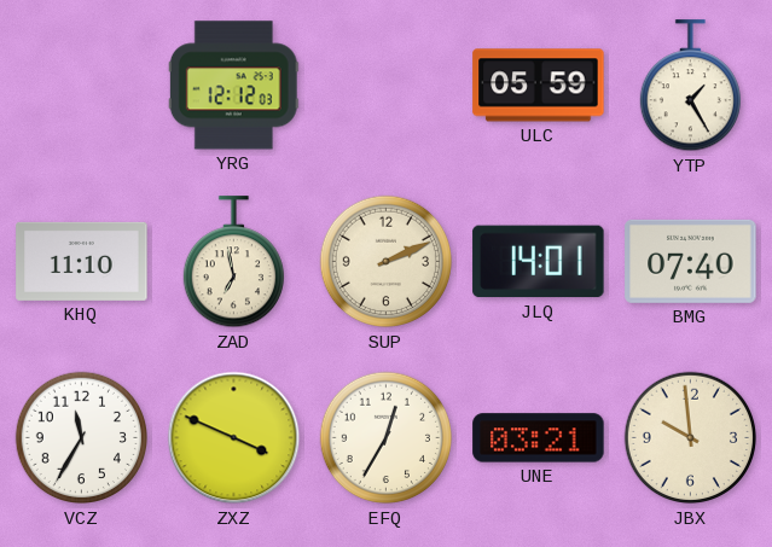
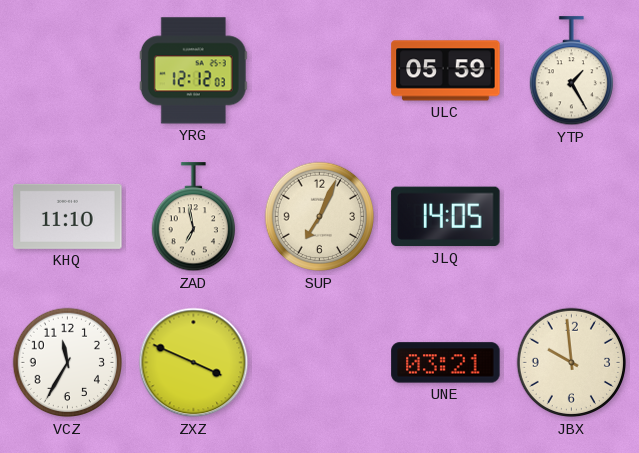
SUP: 2:11 -> 7:04 (320, 217)
JLQ: 14:01 -> 14:05 (446, 217)
BMG: 07:40 -> none (691, 261)
EFQ: 12:35 -> none (387, 438)
